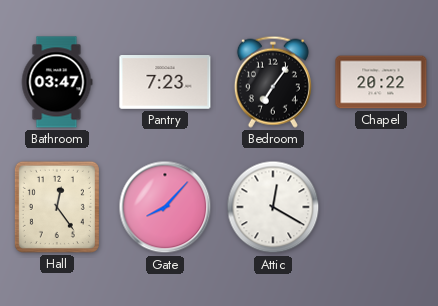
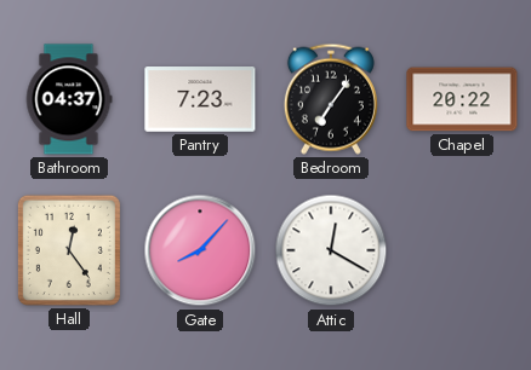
Bathroom: 03:47 -> 04:37 (69, 99)
